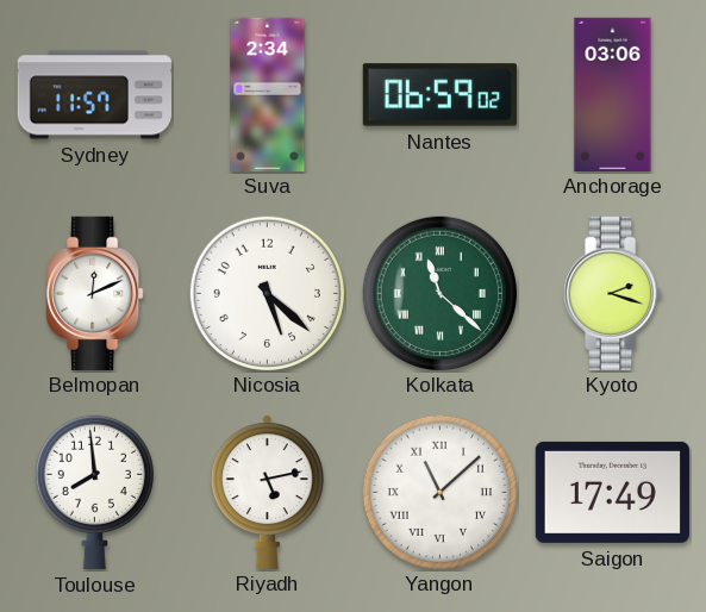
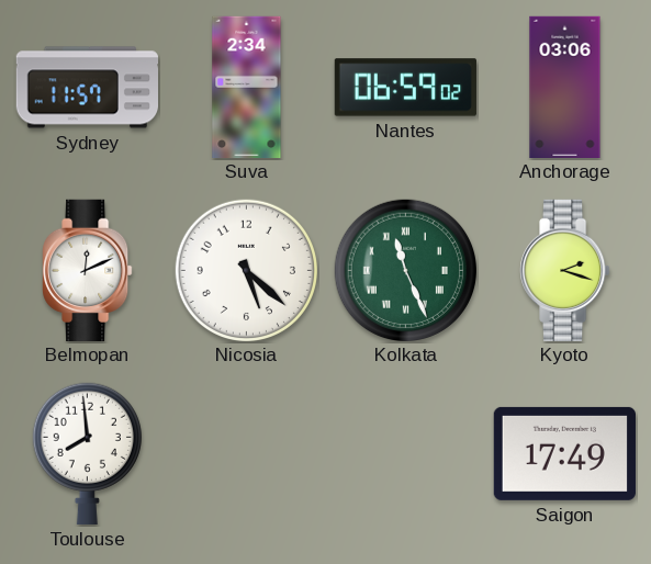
Kolkata: 11:22 -> 11:26 (405, 270)
Riyadh: 5:13 -> none (267, 492)
Yangon: 11:08 -> none (439, 492)
